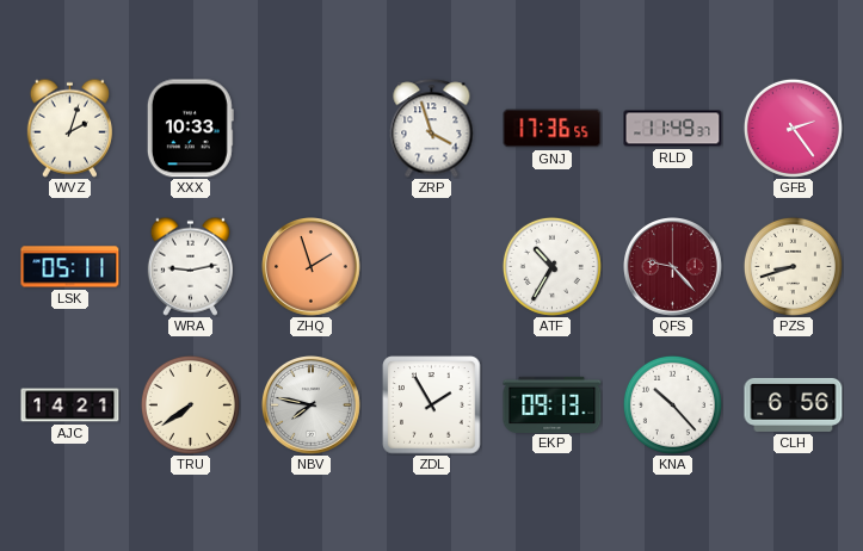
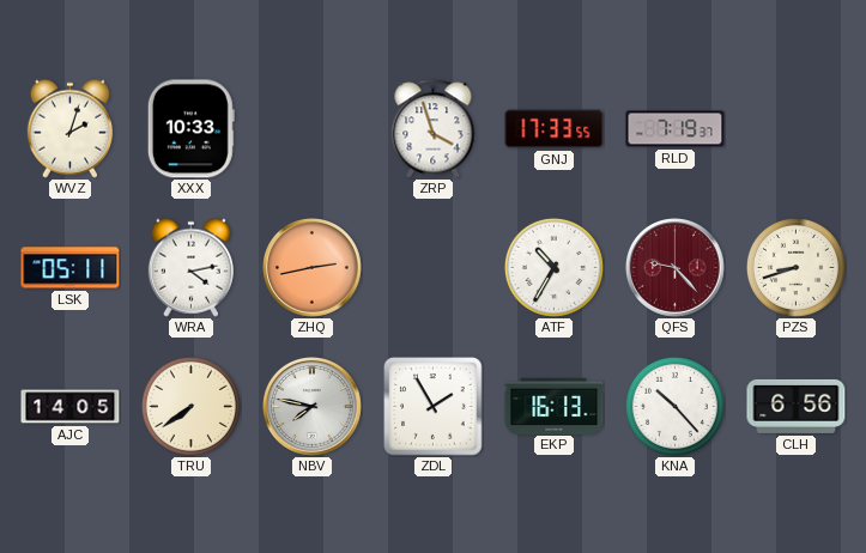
GNJ: 17:36 -> 17:33 (555, 129)
RLD: 11:49 -> 7:19 (676, 129)
GFB: 2:24 -> none (793, 128)
WRA: 9:13 -> 4:13 (190, 267)
ZHQ: 1:57 -> 2:43 (313, 268)
AJC: 14:21 -> 14:05 (71, 407)
EKP: 09:13 -> 16:13 (555, 406)
